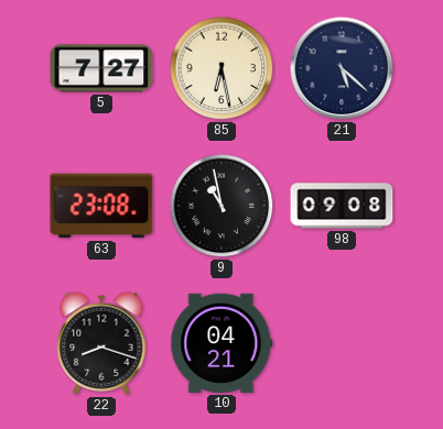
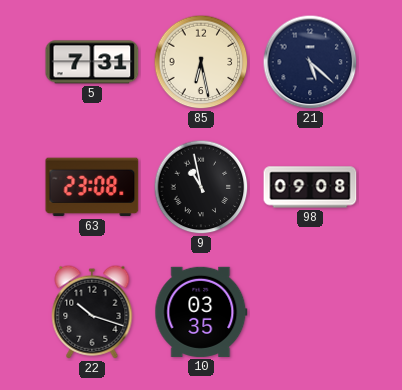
5: 7:27 -> 7:31 (92, 62)
22: 8:18 -> 10:18 (92, 312)
10: 04:21 -> 03:35 (201, 312)
